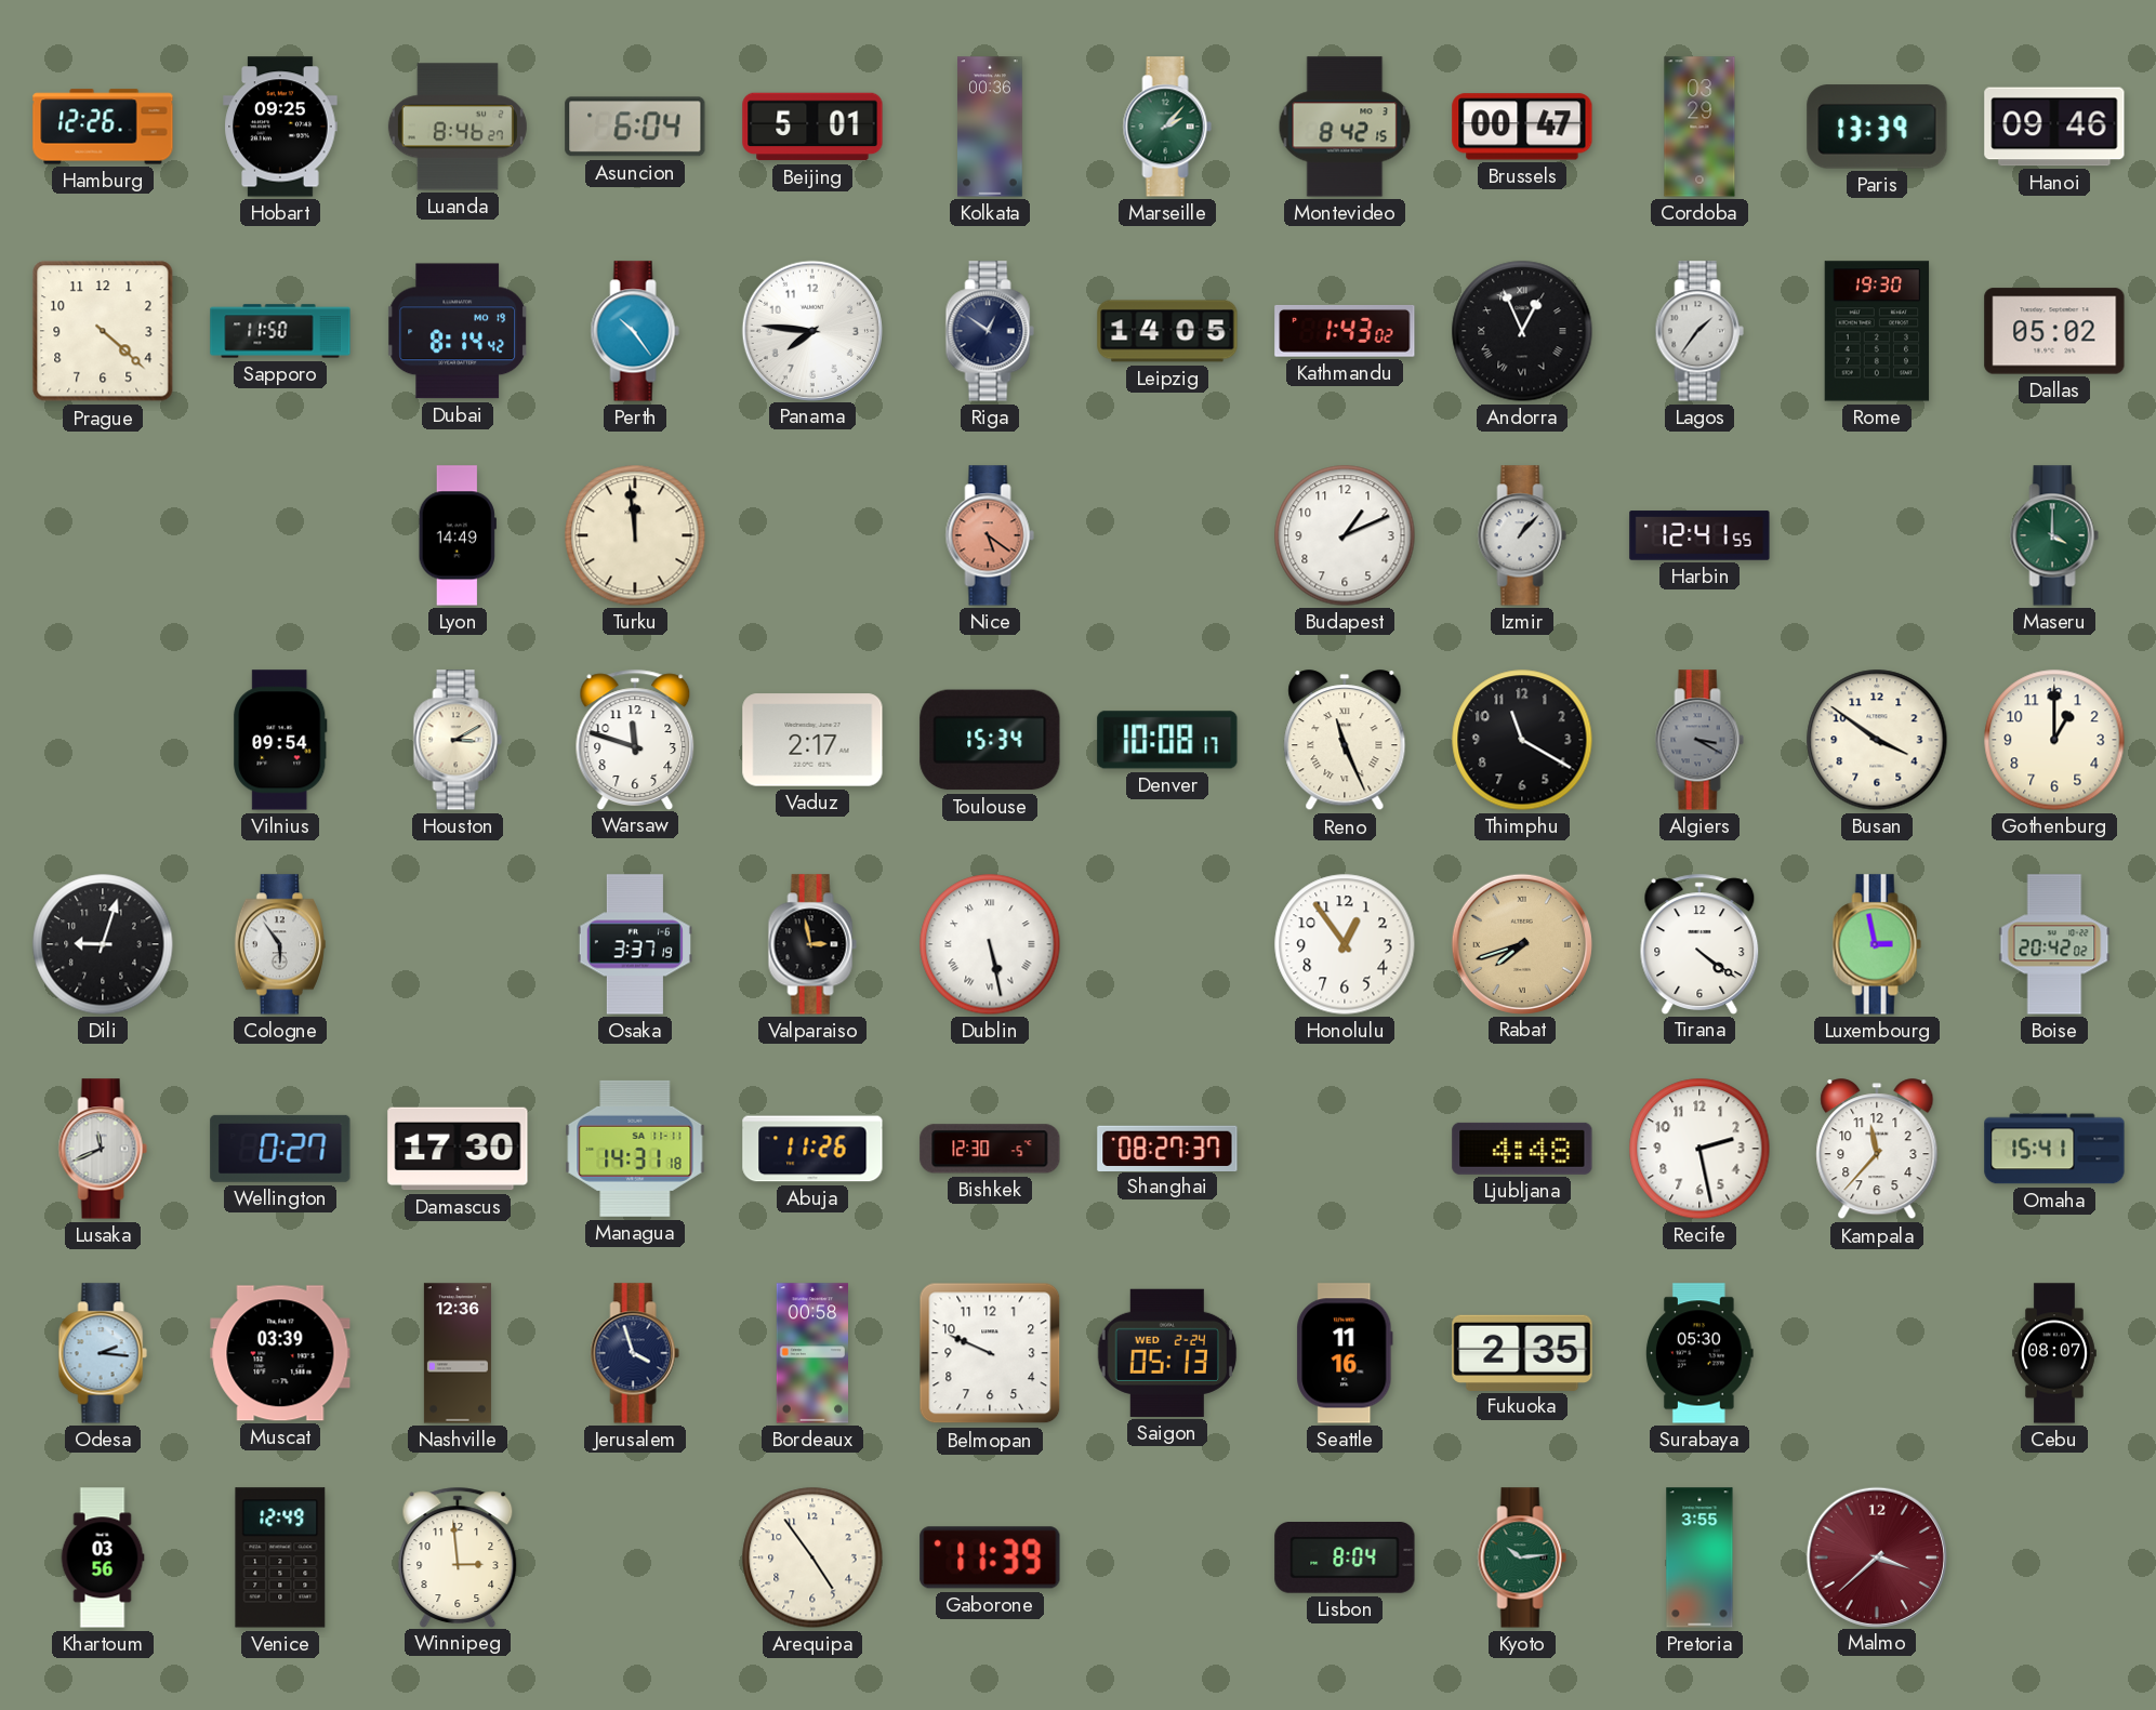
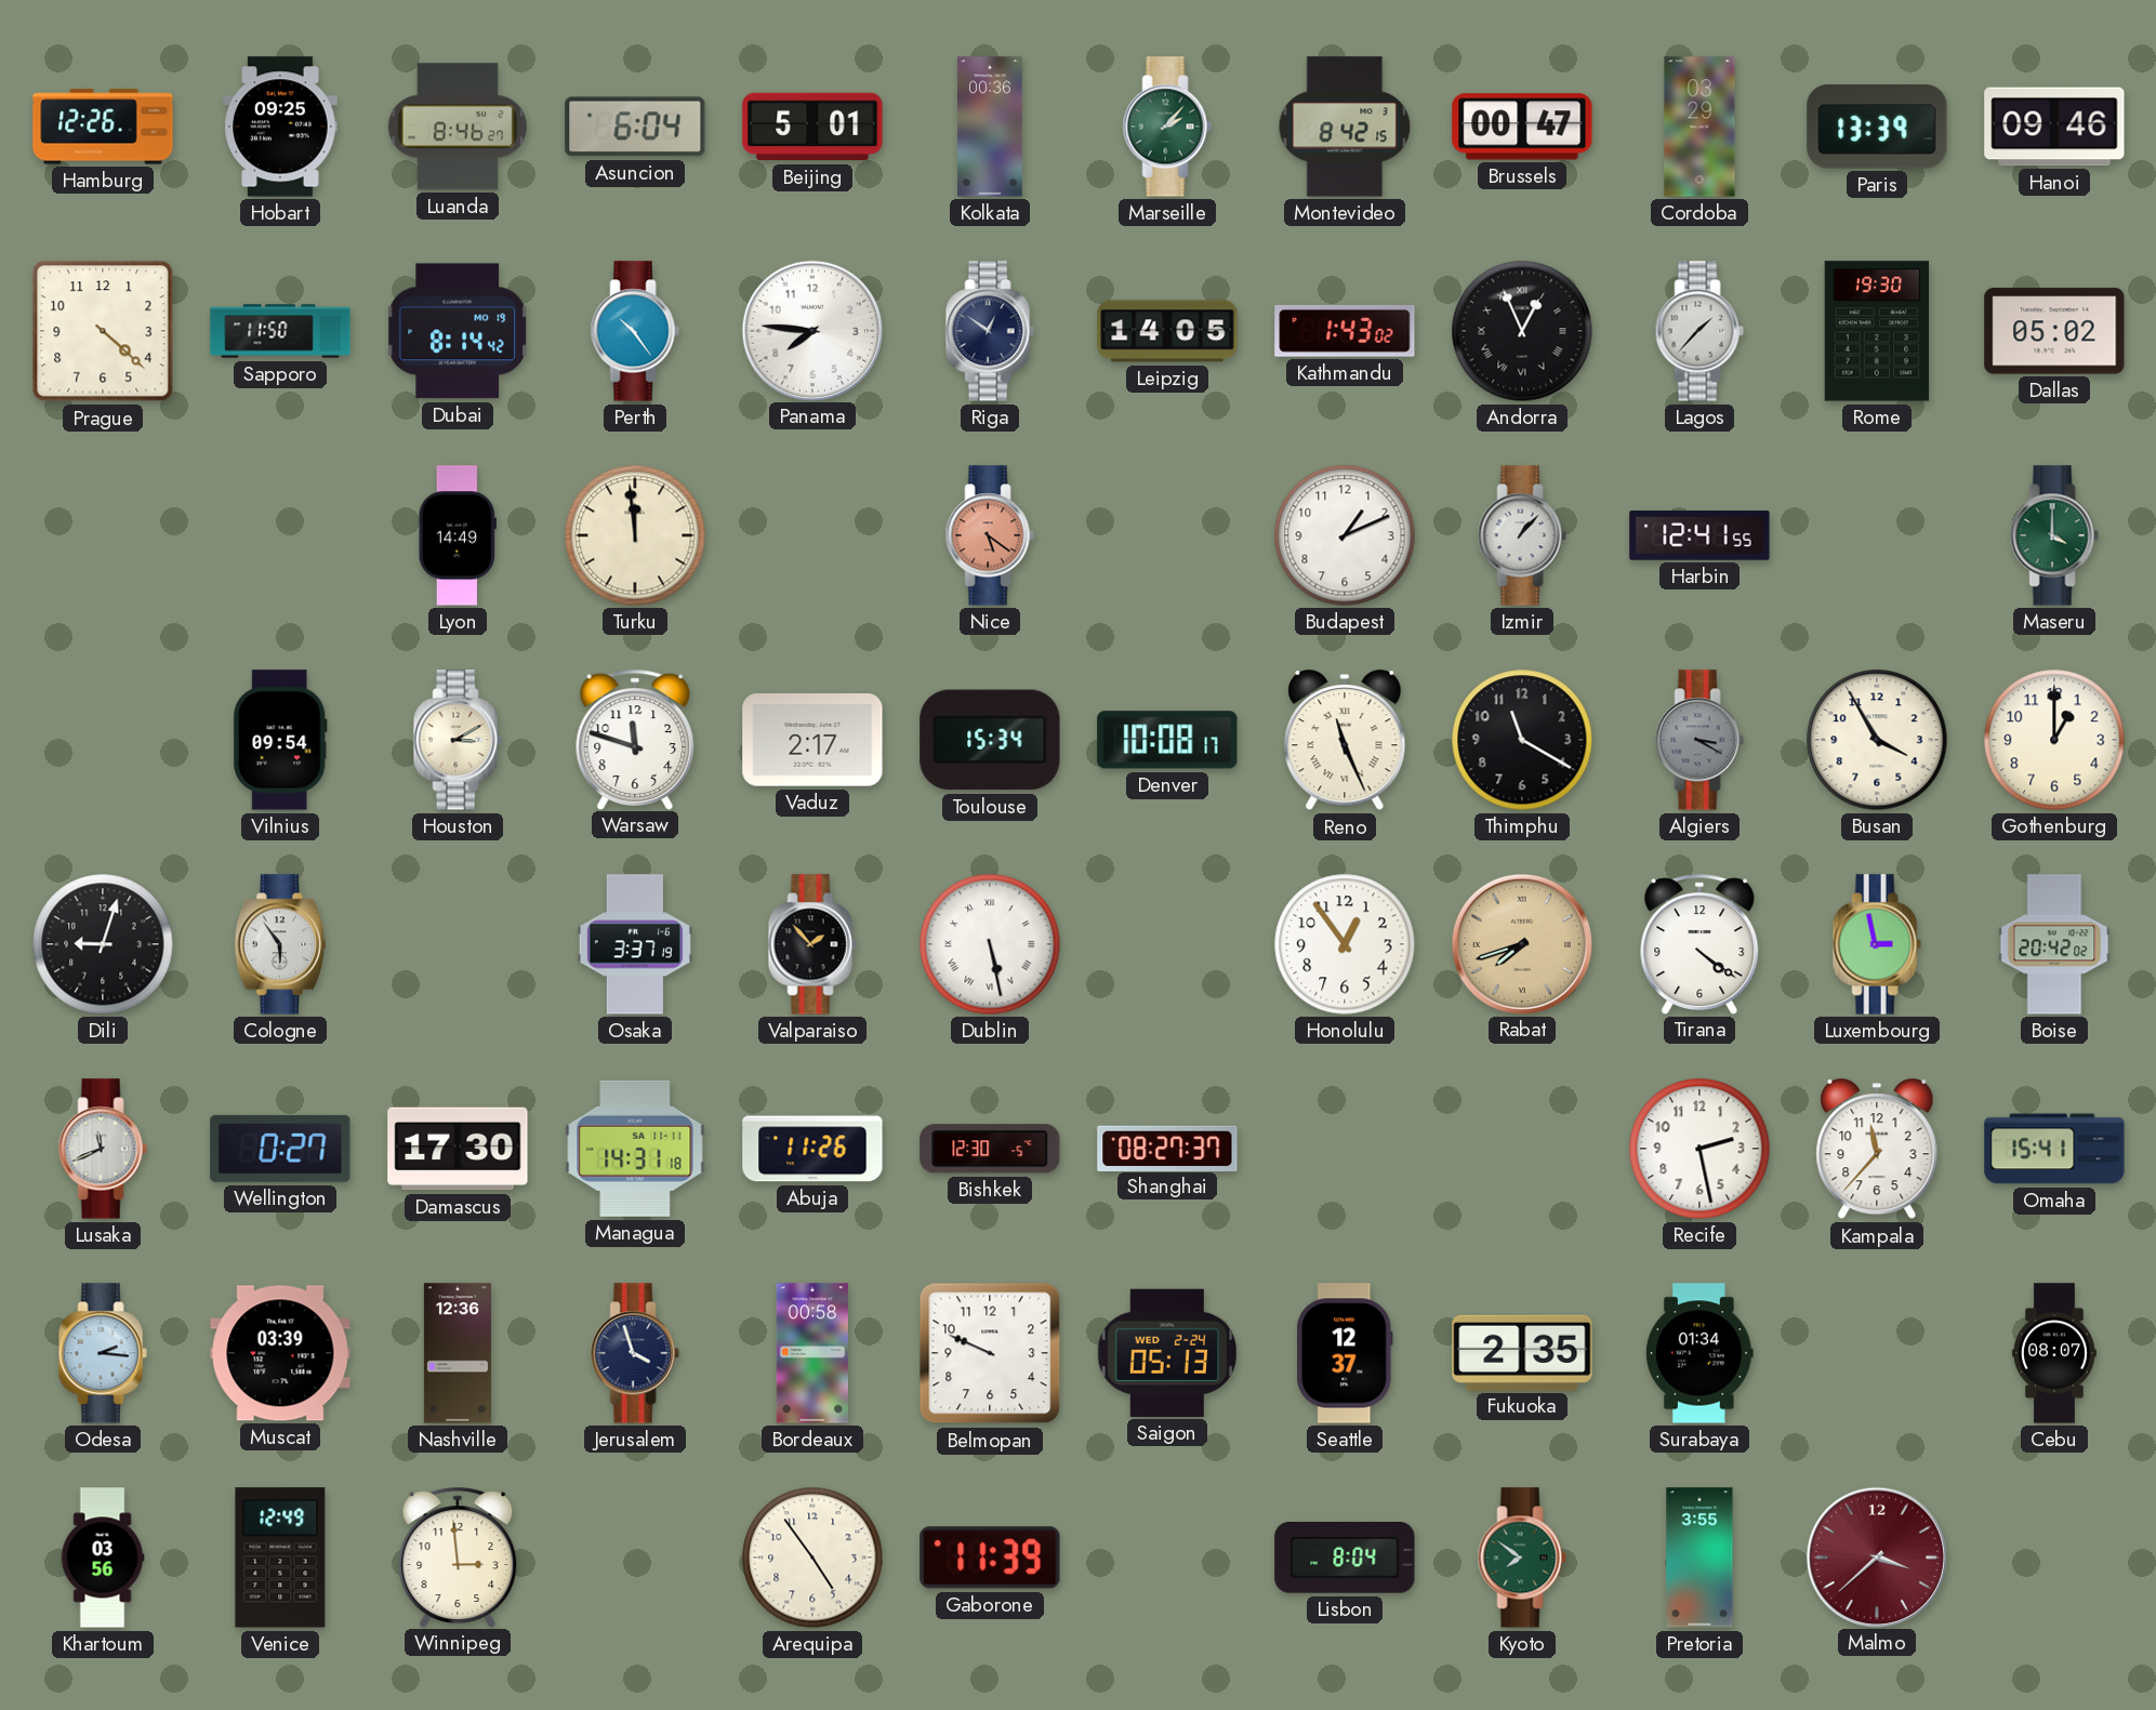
Lagos: 1:36 -> 1:37 (1699, 331)
Busan: 3:51 -> 3:55 (1877, 740)
Valparaiso: 2:58 -> 1:53 (812, 944)
Ljubljana: 4:48 -> none (1522, 1149)
Seattle: 11:16 -> 12:37 (1345, 1353)
Surabaya: 05:30 -> 01:34 (1701, 1353)
Kyoto: 10:14 -> 7:51 (1522, 1557)
